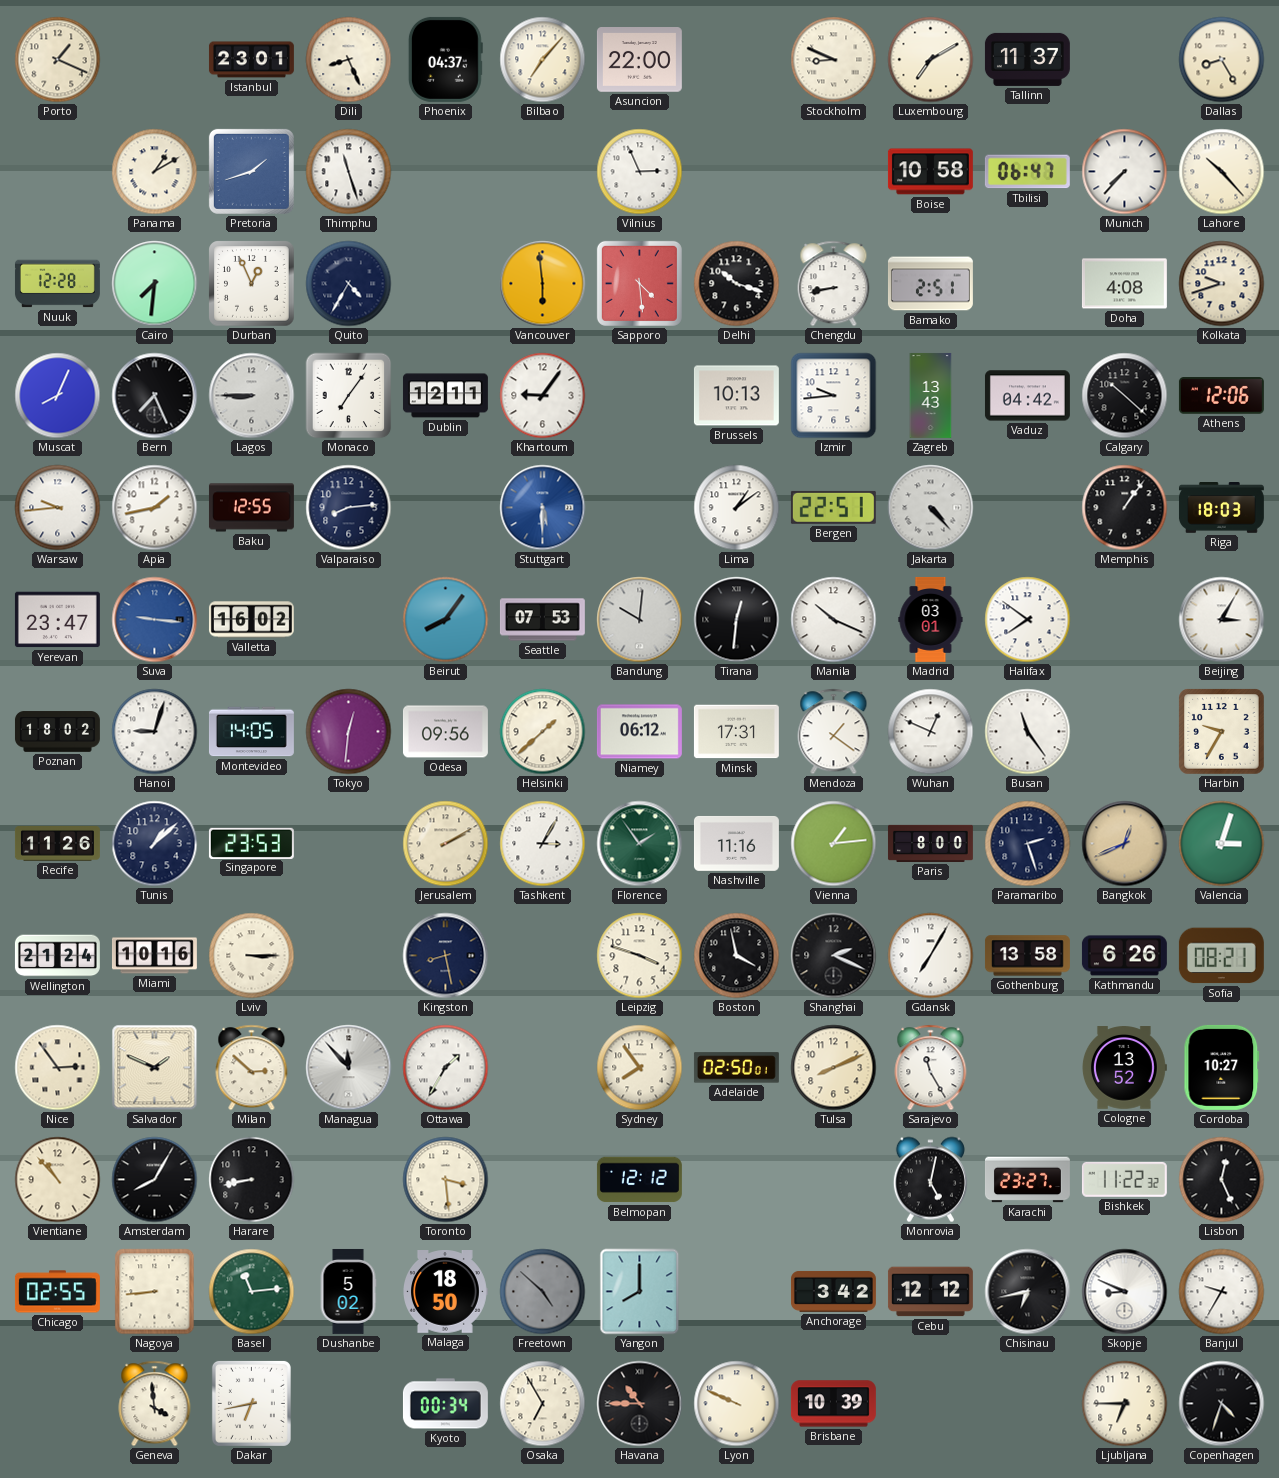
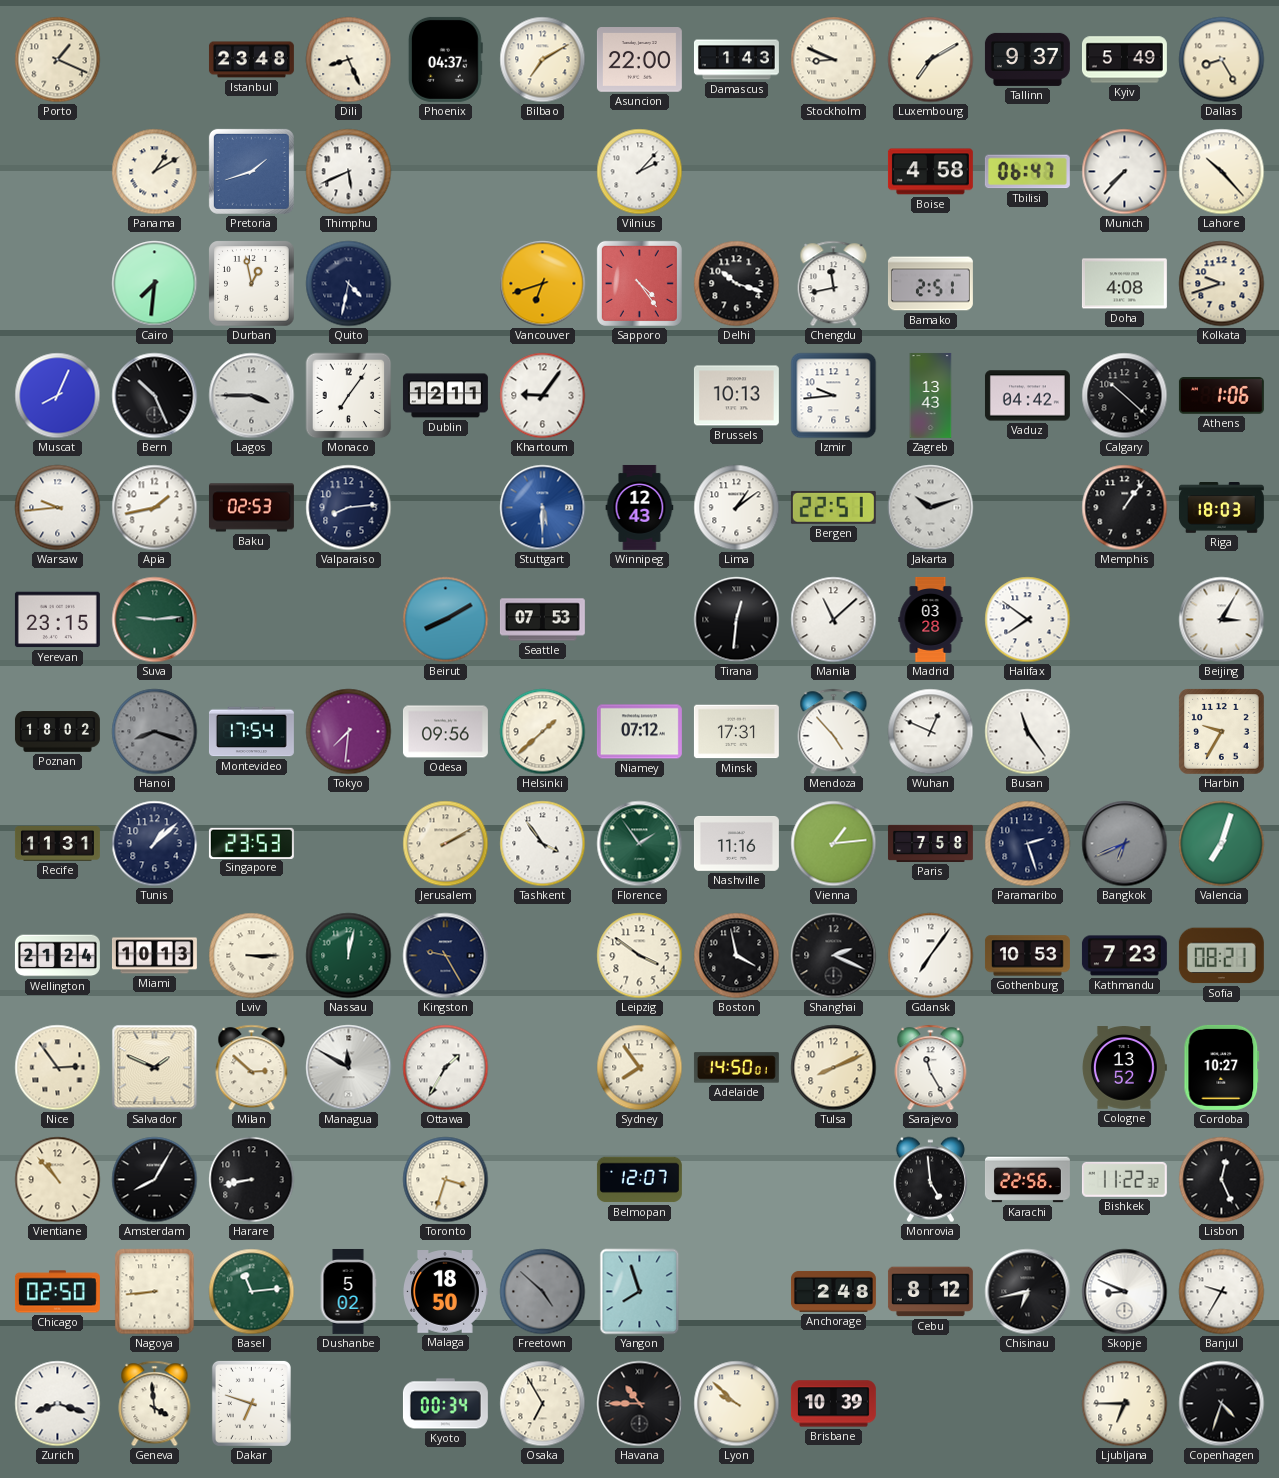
Istanbul: 23:01 -> 23:48 (251, 60)
Bilbao: 7:07 -> 7:10 (543, 60)
Damascus: none -> 1:43 (736, 60)
Tallinn: 11:37 -> 9:37 (1027, 59)
Kyiv: none -> 5:49 (1124, 60)
Thimphu: 11:27 -> 5:41 (349, 172)
Vilnius: 2:56 -> 2:07 (640, 172)
Boise: 10:58 -> 4:58 (930, 172)
Nuuk: 12:28 -> none (57, 284)
Durban: 12:56 -> 12:58 (252, 284)
Quito: 4:35 -> 4:32 (349, 284)
Vancouver: 5:59 -> 6:42 (543, 284)
Sapporo: 4:29 -> 4:24 (639, 283)
Chengdu: 8:43 -> 11:43 (834, 284)
Bern: 7:26 -> 10:26 (155, 396)
Lagos: 8:45 -> 3:45 (252, 396)
Athens: 12:06 -> 1:06 (1221, 396)
Baku: 12:55 -> 02:53 (251, 508)
Winnipeg: none -> 12:43 (640, 507)
Jakarta: 4:23 -> 10:12 (931, 508)
Yerevan: 23:47 -> 23:15 (57, 620)
Suva: 9:16 -> 9:14 (155, 620)
Suva dial: blue -> green (155, 620)
Valletta: 16:02 -> none (251, 620)
Beirut: 8:06 -> 8:10 (446, 620)
Bandung: 10:01 -> none (640, 620)
Manila: 10:19 -> 11:08 (834, 620)
Madrid: 03:01 -> 03:28 (931, 619)
Hanoi: 9:03 -> 8:18 (155, 732)
Hanoi dial: white -> grey (155, 732)
Montevideo: 14:05 -> 17:54 (251, 732)
Tokyo: 12:31 -> 7:31 (349, 732)
Niamey: 06:12 -> 07:12 (639, 732)
Mendoza: 1:21 -> 4:53 (834, 732)
Recife: 11:26 -> 11:31 (57, 844)
Tashkent: 3:05 -> 3:54 (543, 844)
Paris: 8:00 -> 7:58 (930, 843)
Bangkok: 12:41 -> 6:41 (1125, 844)
Bangkok dial: champagne -> grey (1125, 844)
Valencia: 3:03 -> 7:03 (1222, 844)
Miami: 10:16 -> 10:13 (154, 956)
Nassau: none -> 12:02 (349, 956)
Kingston: 8:28 -> 9:25 (446, 956)
Leipzig: 3:48 -> 3:51 (640, 956)
Gdansk: 7:05 -> 7:06 (931, 956)
Gothenburg: 13:58 -> 10:53 (1027, 956)
Kathmandu: 6:26 -> 7:23 (1124, 956)
Managua: 11:53 -> 11:50 (349, 1068)
Adelaide: 02:50 -> 14:50 (736, 1068)
Toronto: 3:29 -> 3:33 (446, 1180)
Belmopan: 12:12 -> 12:07 (639, 1180)
Monrovia: 5:02 -> 4:59 (930, 1180)
Karachi: 23:27 -> 22:56 (1027, 1180)
Chicago: 02:55 -> 02:50 (57, 1292)
Yangon: 8:00 -> 7:57 (640, 1292)
Anchorage: 3:42 -> 2:48 (833, 1291)
Cebu: 12:12 -> 8:12 (930, 1292)
Zurich: none -> 8:18 (58, 1404)
Dakar: 6:43 -> 6:48 (251, 1403)
Lyon: 9:49 -> 9:52 (737, 1404)
